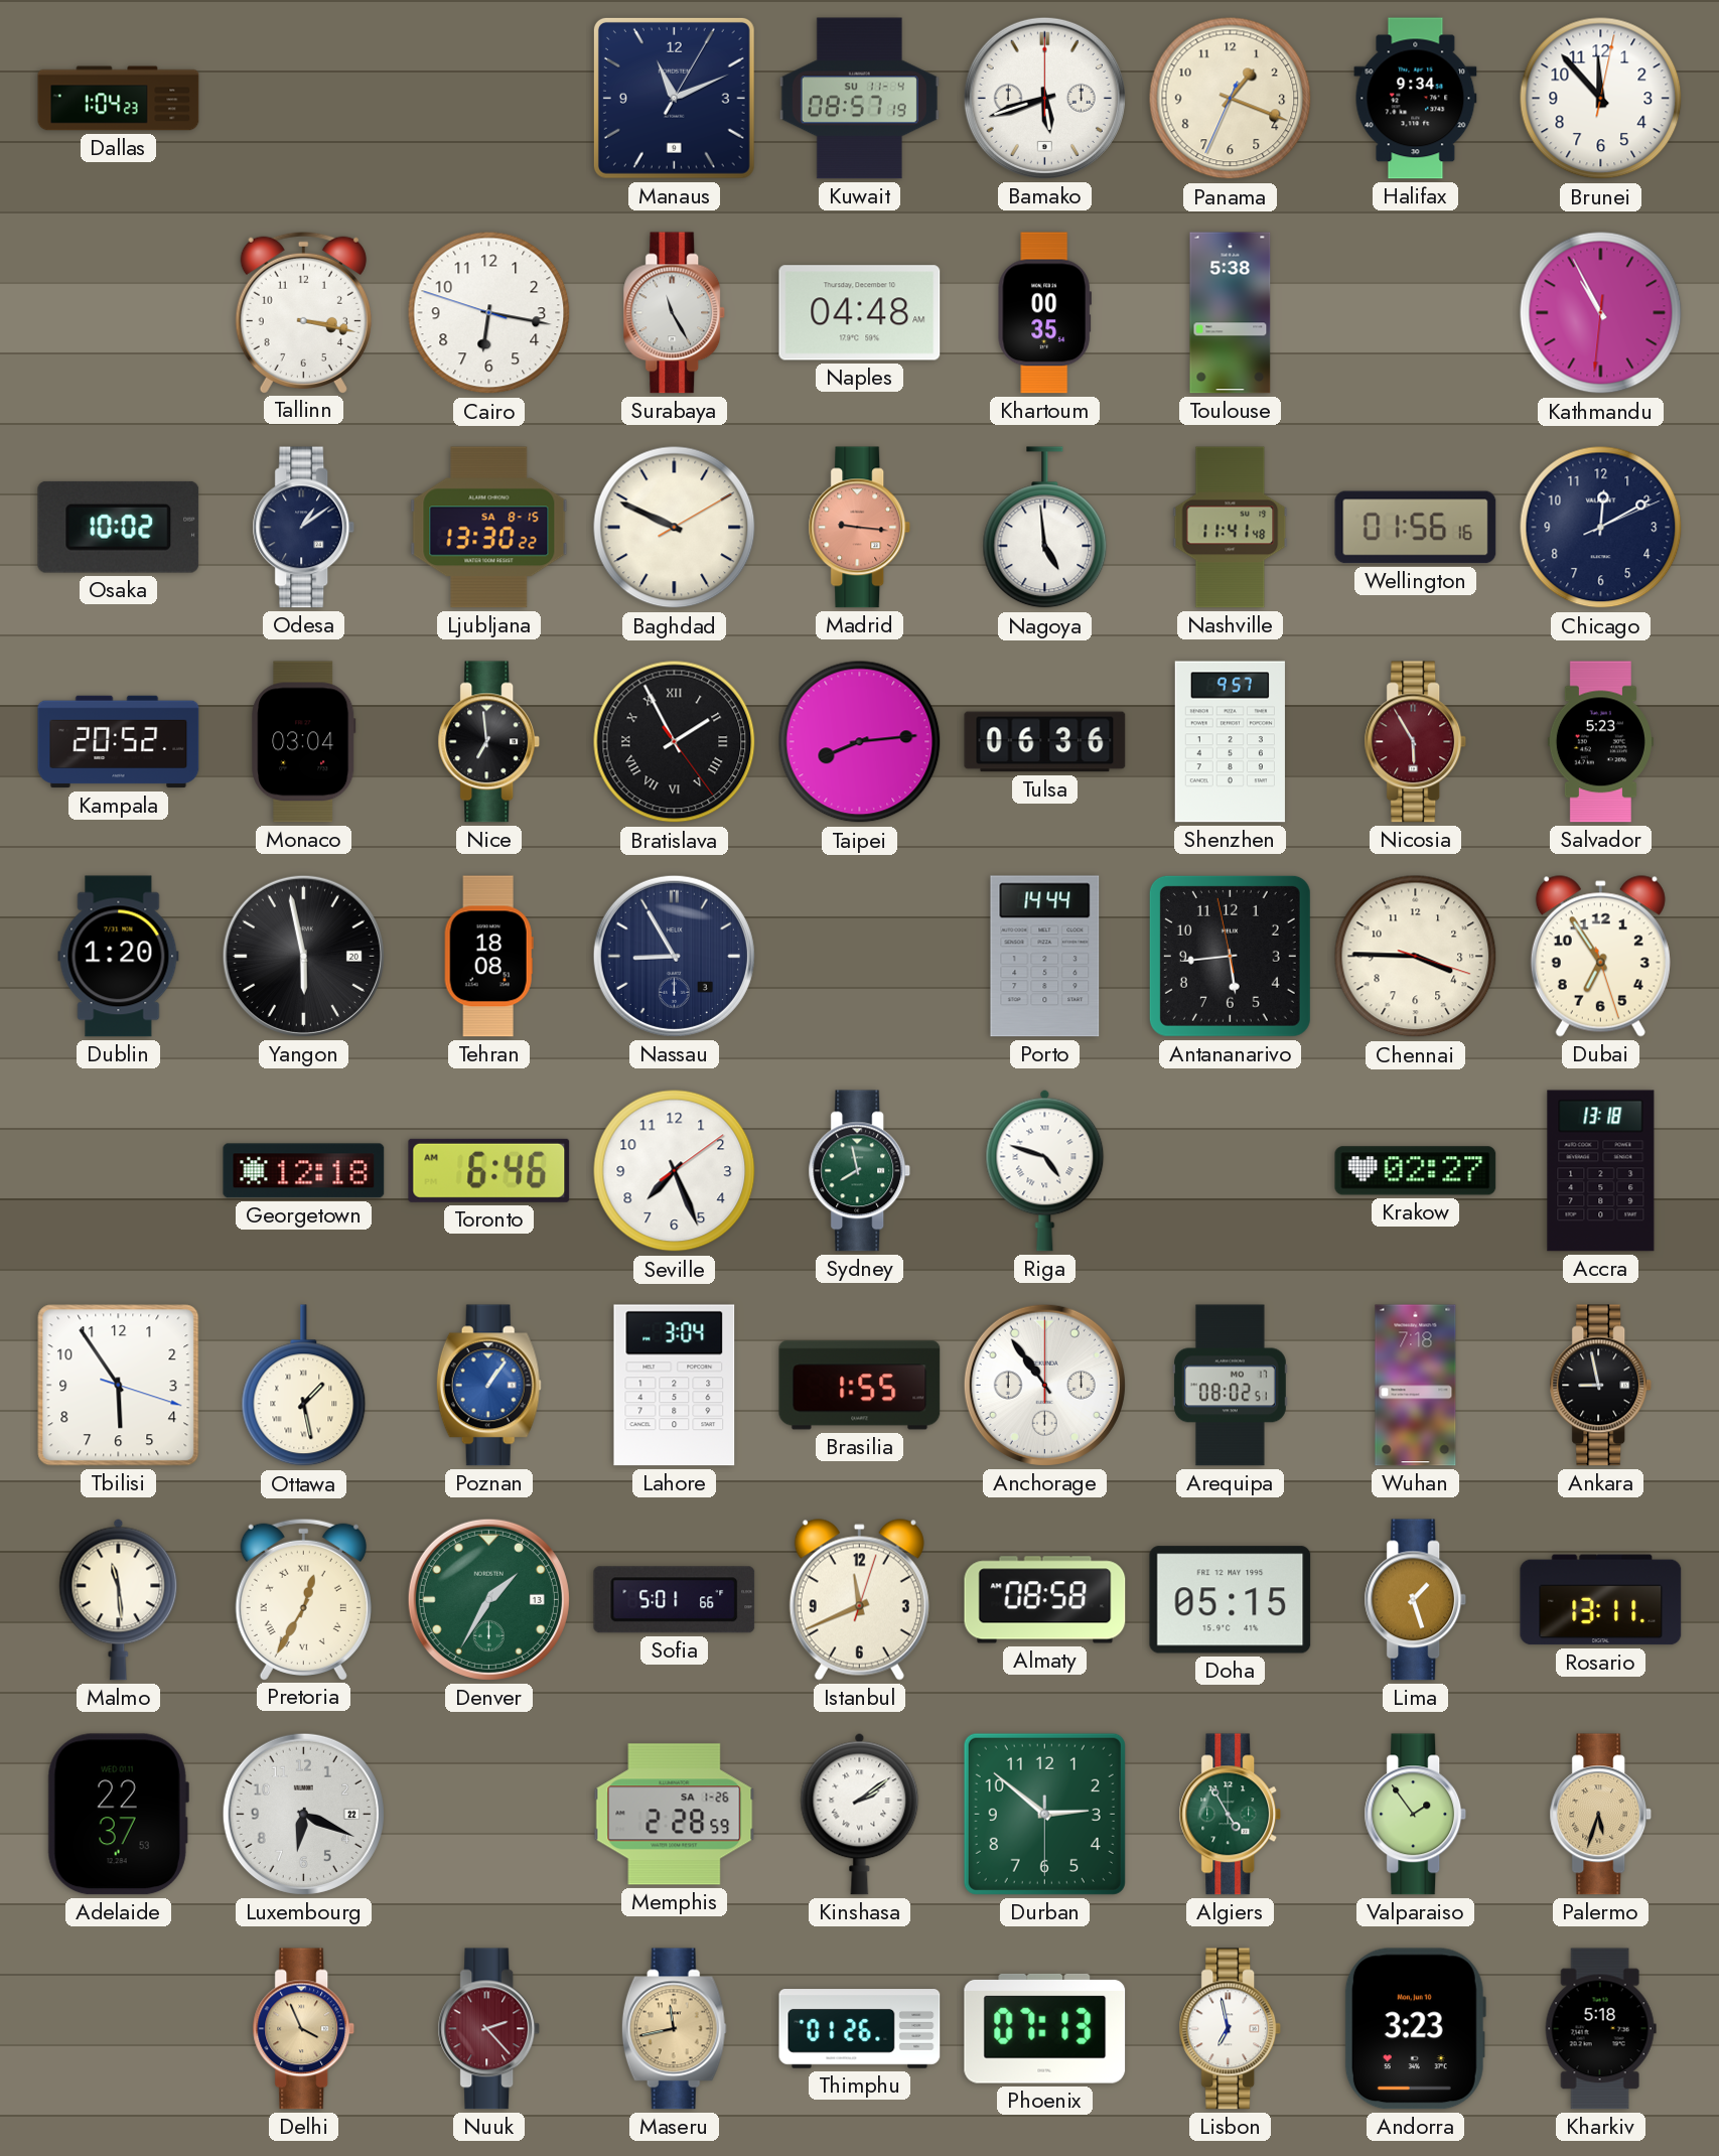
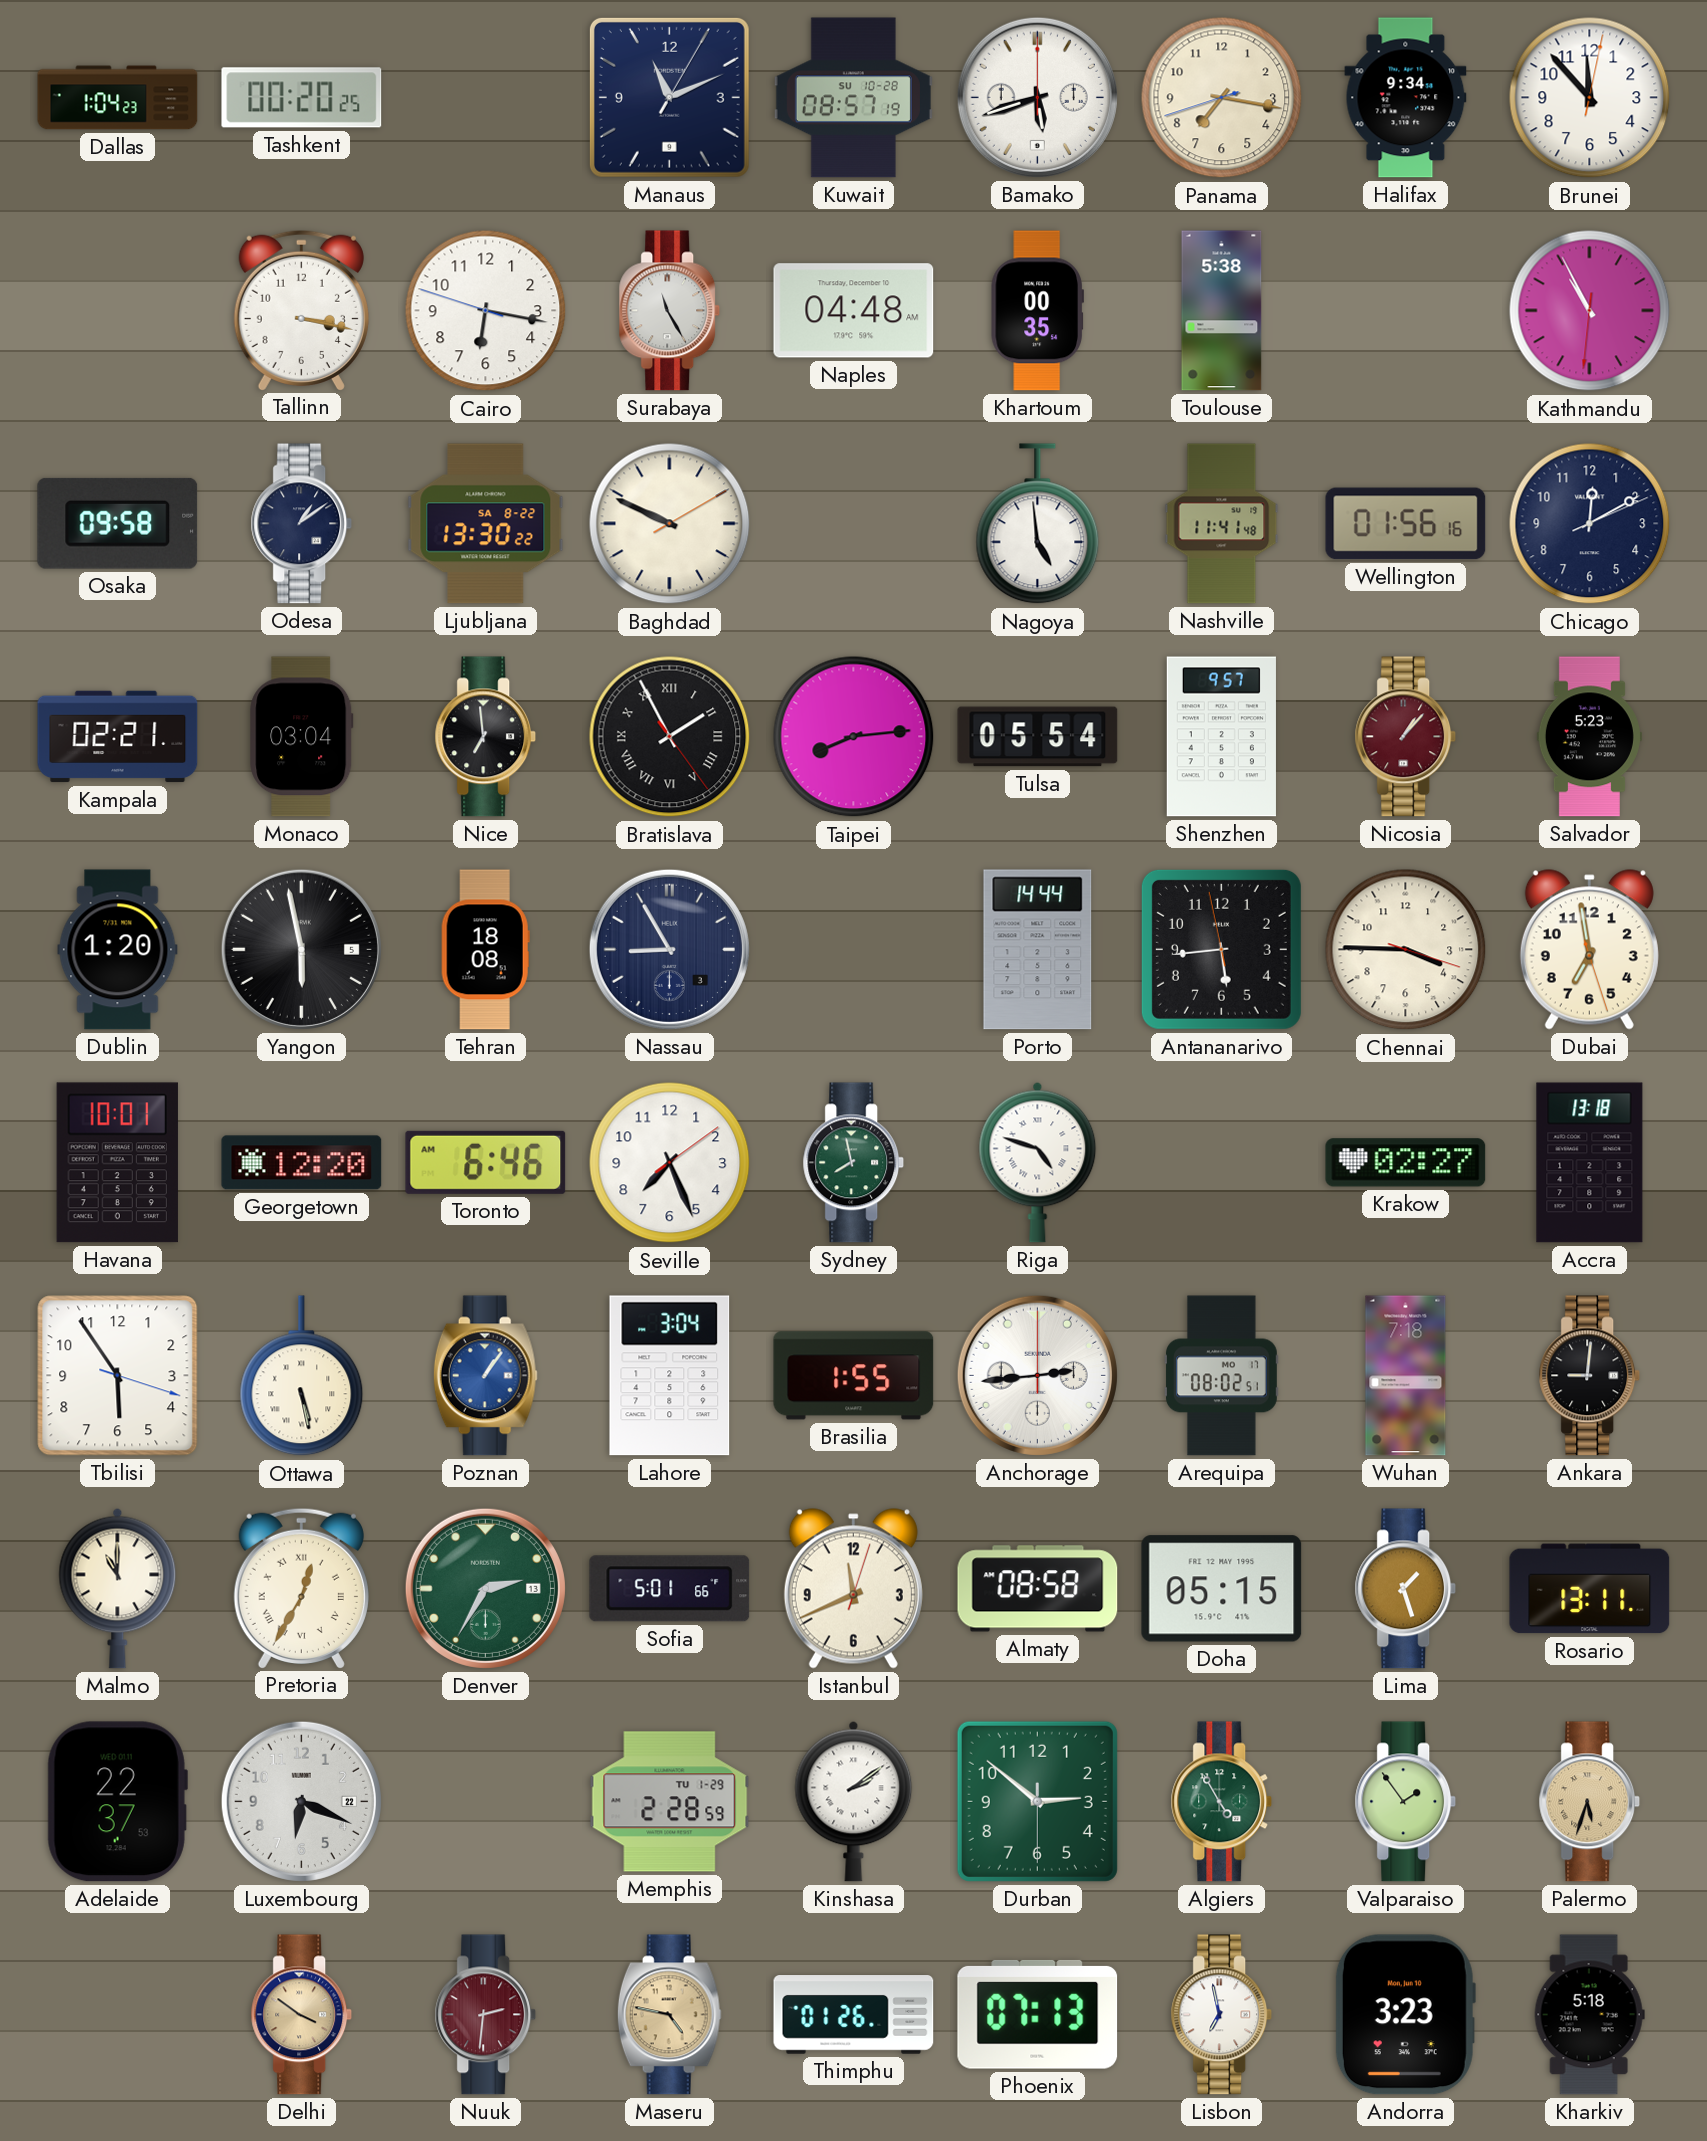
Tashkent: none -> 00:20 (302, 98)
Kuwait date: SU 11-4 -> SU 10-28 (853, 98)
Panama: 1:18 -> 7:16 (1222, 98)
Osaka: 10:02 -> 09:58 (118, 523)
Ljubljana date: SA 8-15 -> SA 8-22 (486, 524)
Madrid: 9:16 -> none (860, 528)
Kampala: 20:52 -> 02:21 (118, 737)
Tulsa: 06:36 -> 05:54 (1038, 737)
Nicosia: 5:55 -> 1:07 (1406, 737)
Yangon date: 20 -> 5 (301, 949)
Dubai: 6:54 -> 6:58 (1589, 950)
Havana: none -> 10:01 (117, 1163)
Georgetown: 12:18 -> 12:20 (302, 1163)
Ottawa: 1:28 -> 5:28 (302, 1376)
Anchorage: 10:54 -> 2:44 (1037, 1375)
Ankara: 8:58 -> 9:01 (1590, 1376)
Malmo: 11:29 -> 11:00 (118, 1588)
Denver: 1:35 -> 2:35 (485, 1588)
Memphis date: SA 1-26 -> TU 1-29 (670, 1802)
Delhi: 3:56 -> 3:51 (302, 2015)
Nuuk: 2:23 -> 2:31 (486, 2015)
Maseru: 11:43 -> 4:47 (669, 2015)
